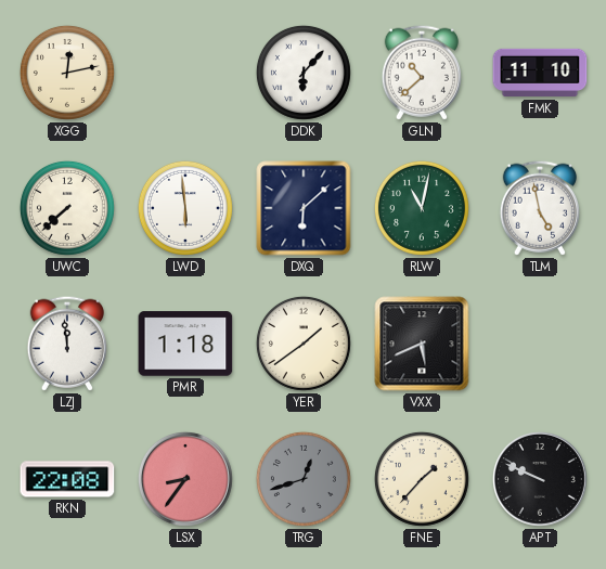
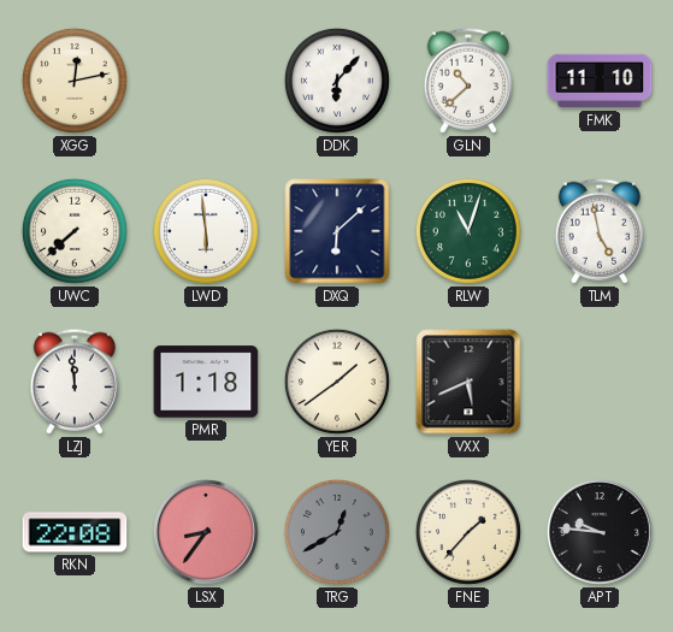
RLW: 11:02 -> 11:03 (468, 231)
TRG: 12:42 -> 12:40 (337, 532)
APT: 9:49 -> 9:46 (600, 532)
